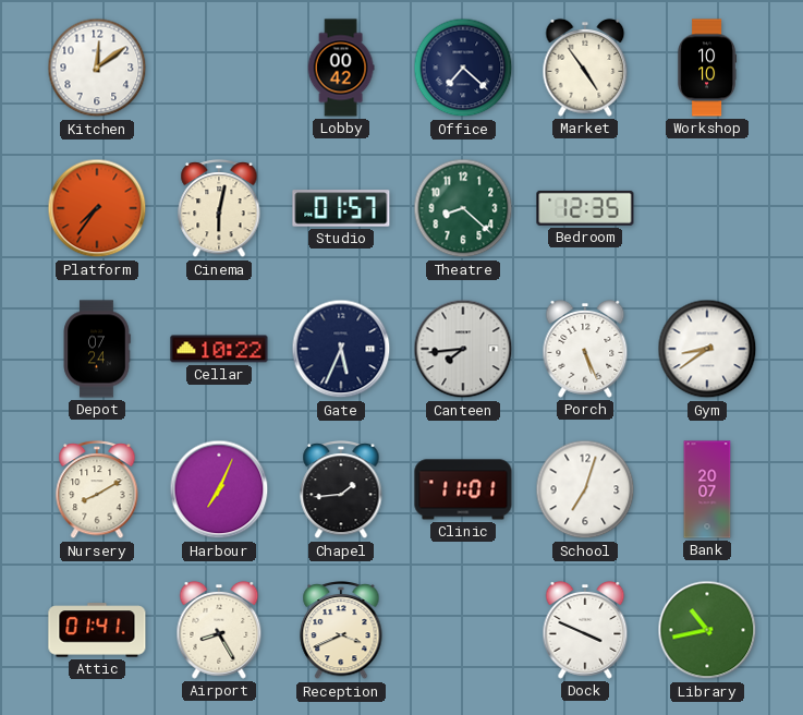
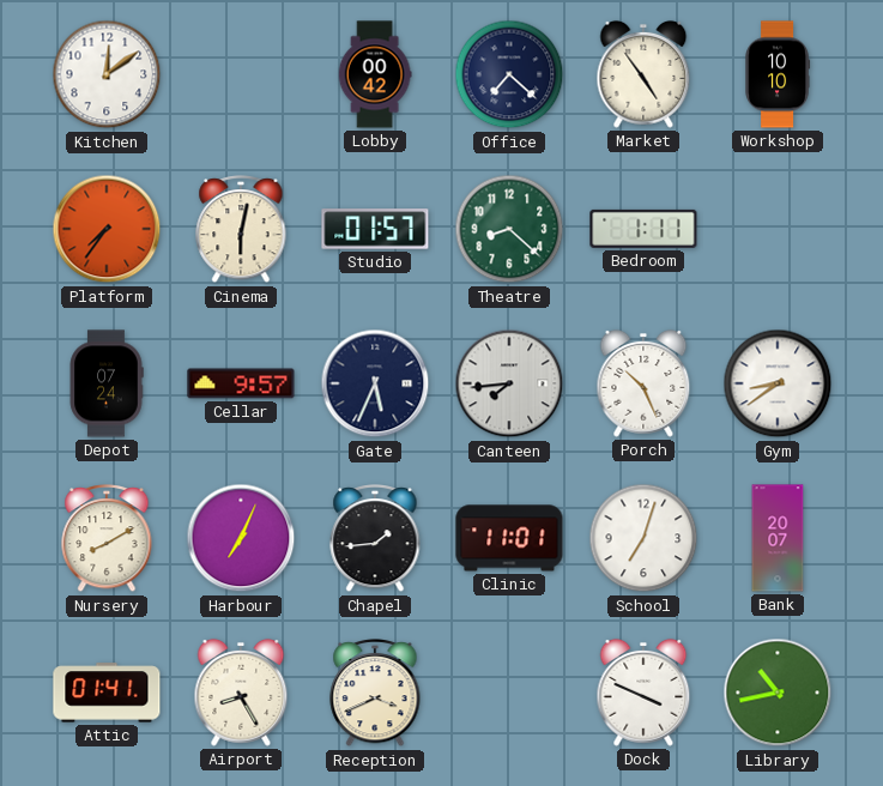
Bedroom: 12:35 -> 1:11 (643, 229)
Cellar: 10:22 -> 9:57 (241, 383)
Porch: 5:26 -> 10:26 (643, 383)
